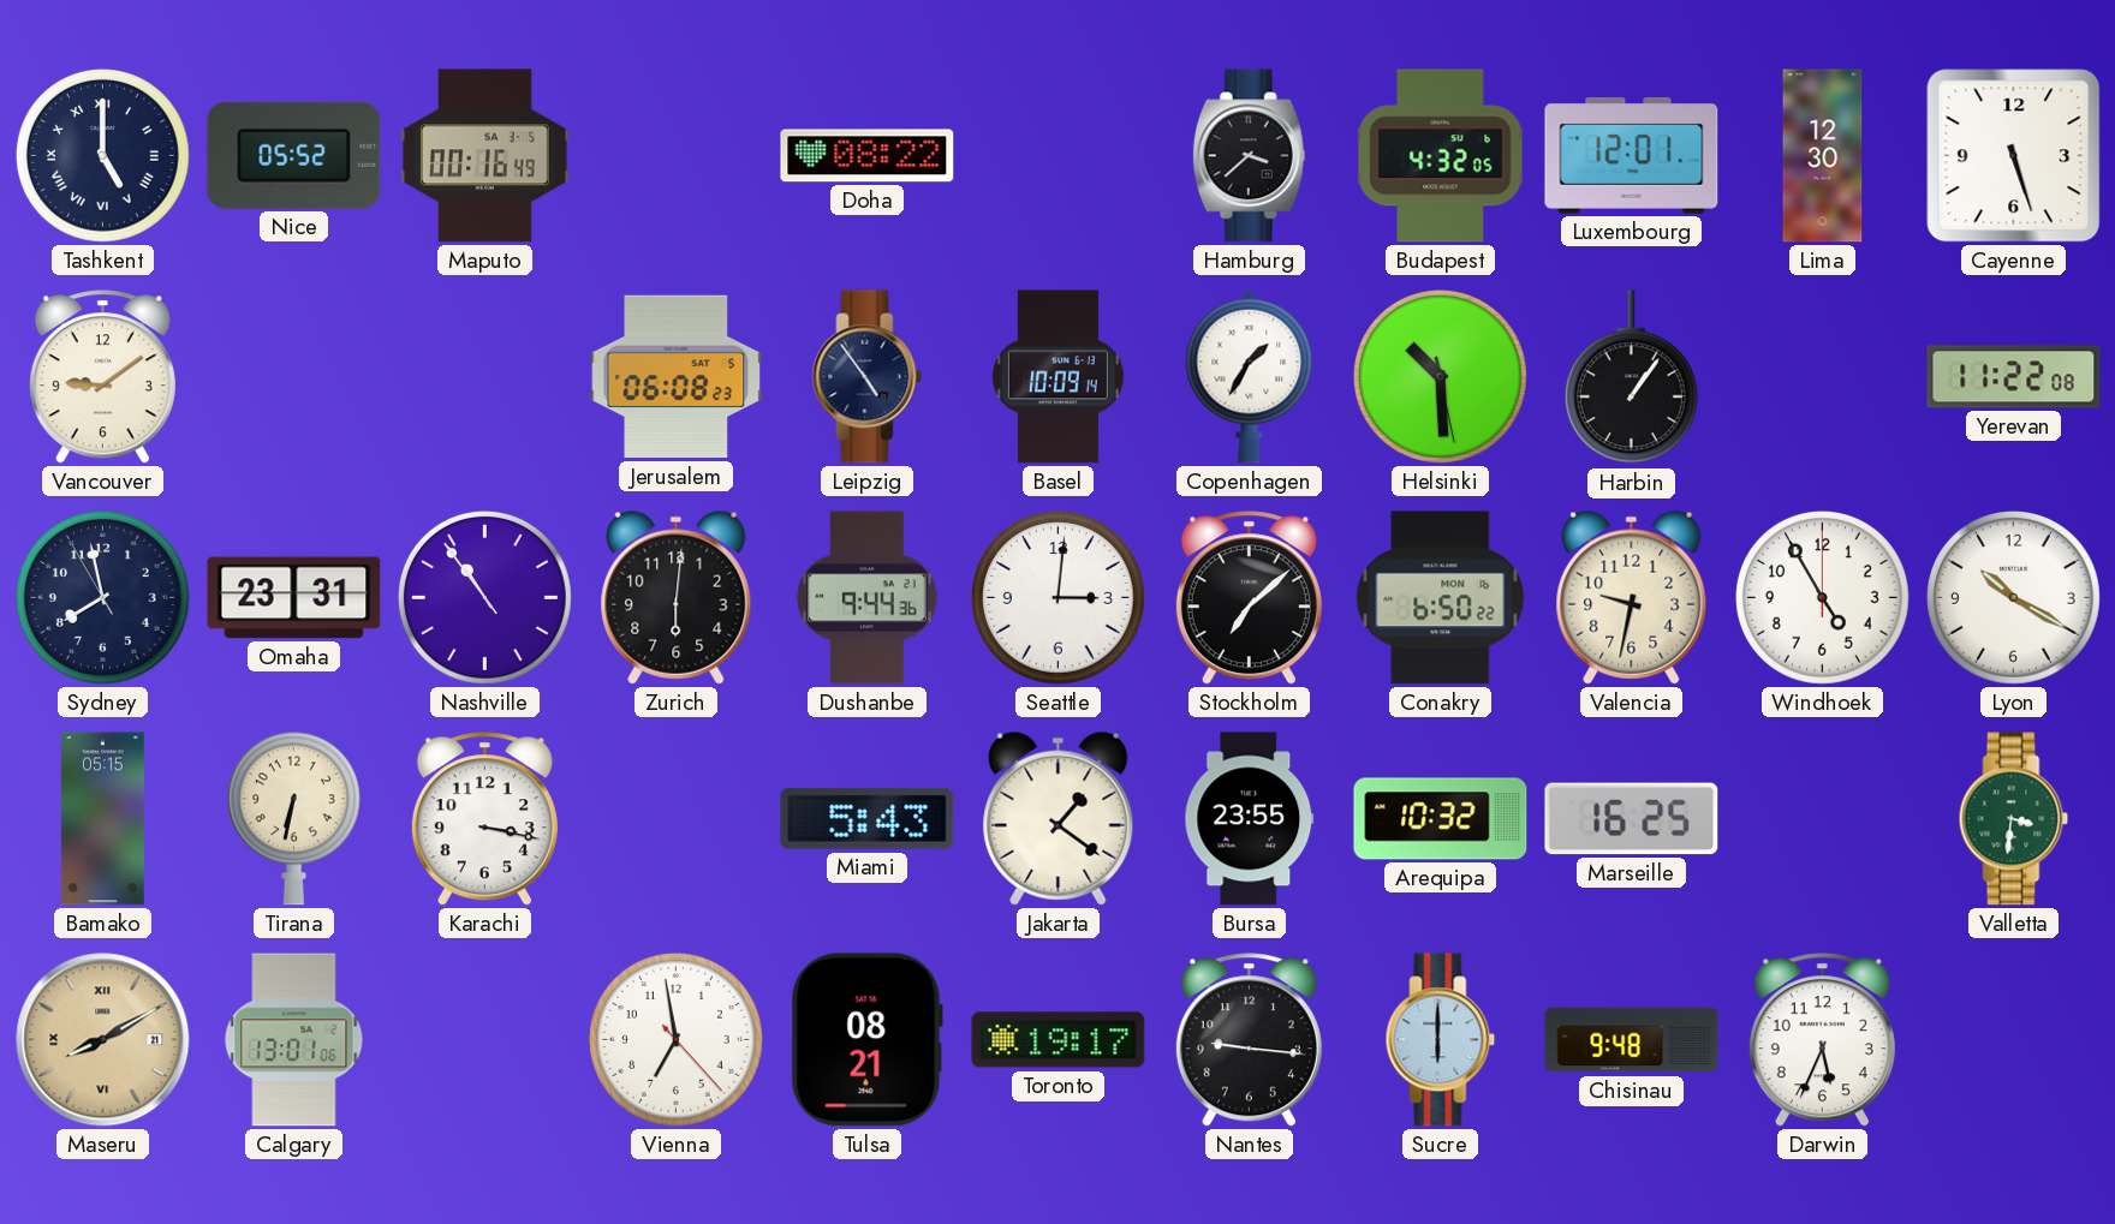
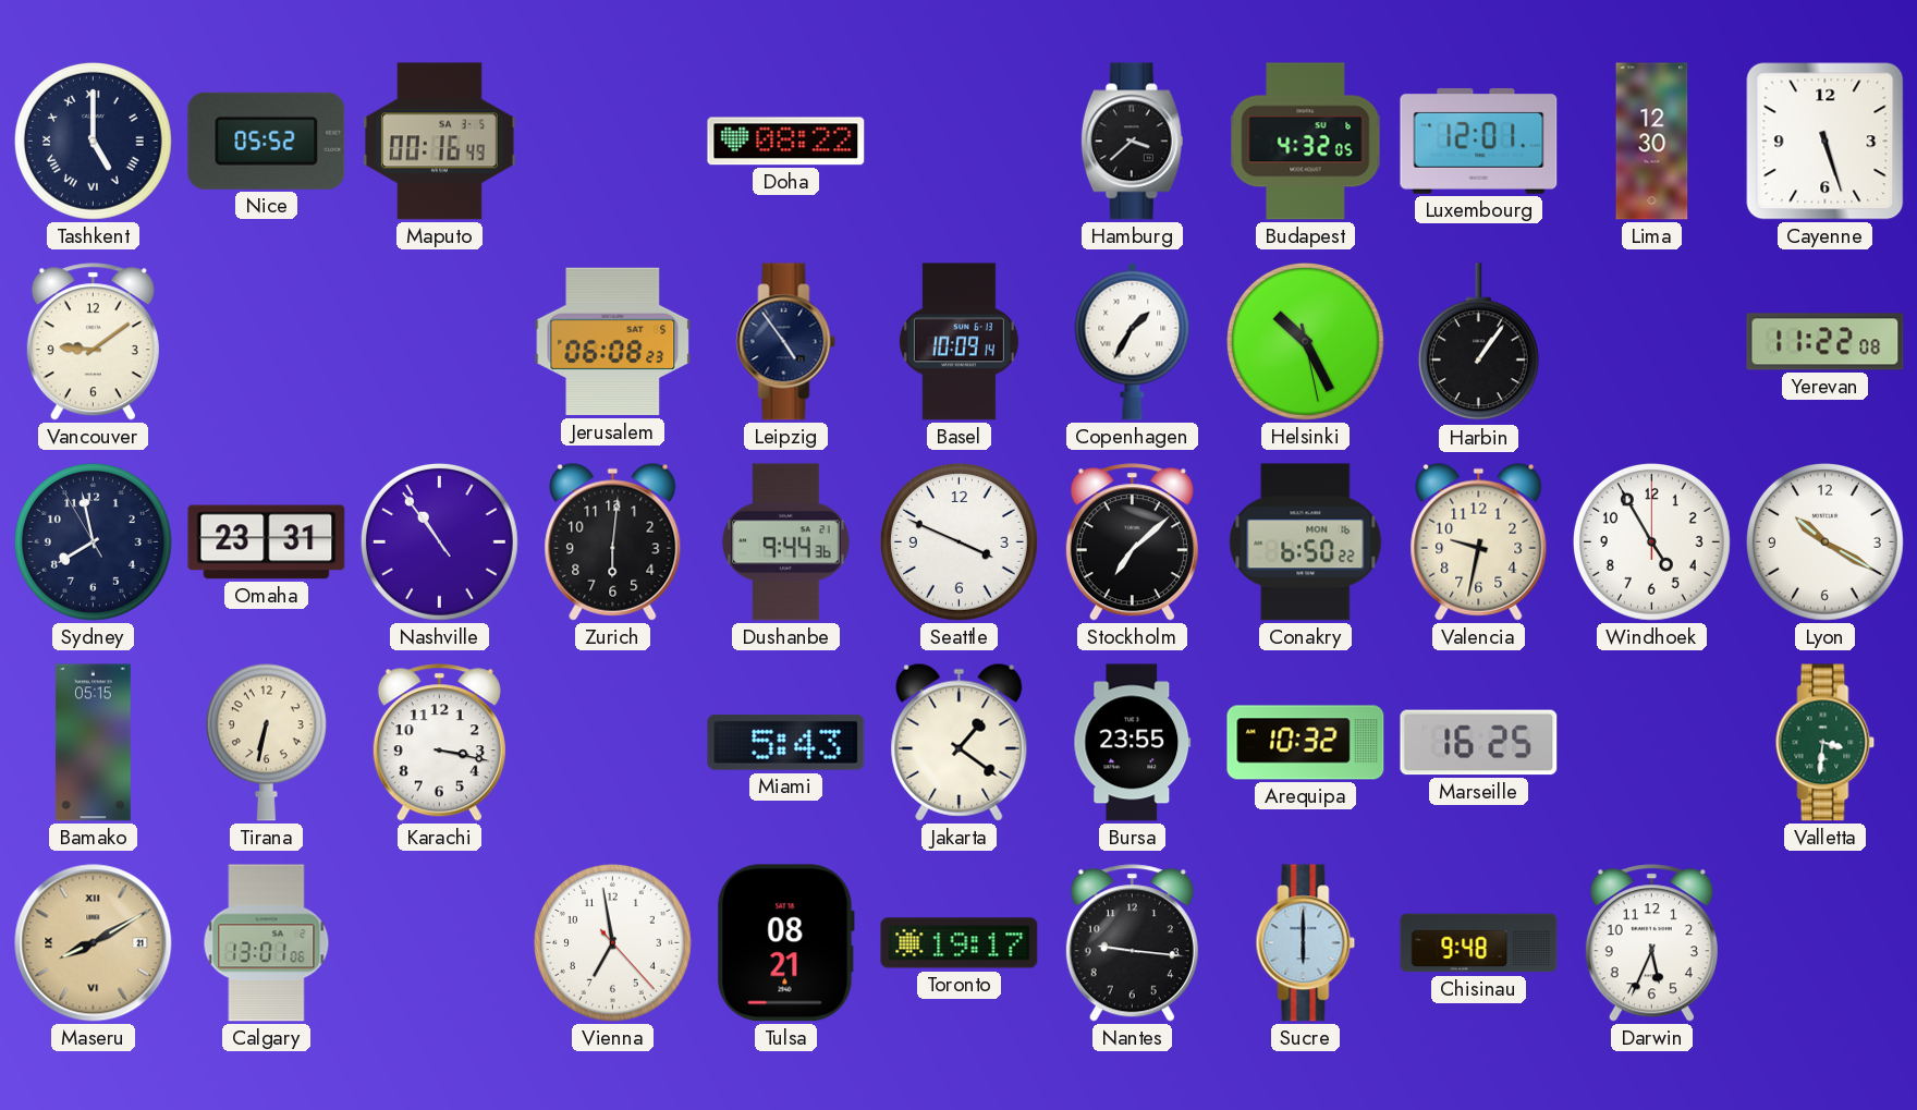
Helsinki: 10:29 -> 10:25 (1305, 341)
Seattle: 3:01 -> 3:49 (958, 541)
